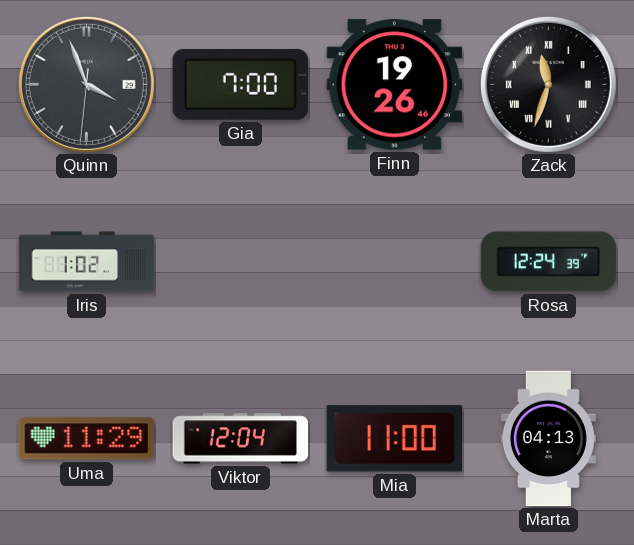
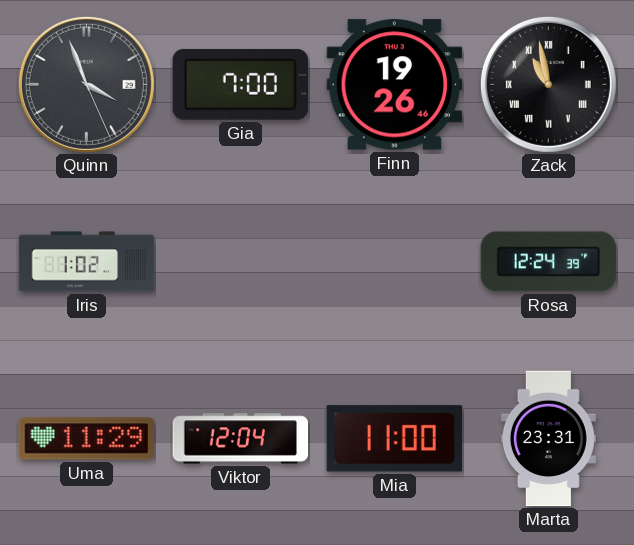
Quinn: 3:56:31 -> 3:56:26 (86, 84)
Zack: 11:33 -> 10:58 (548, 84)
Marta: 04:13 -> 23:31 (548, 439)
